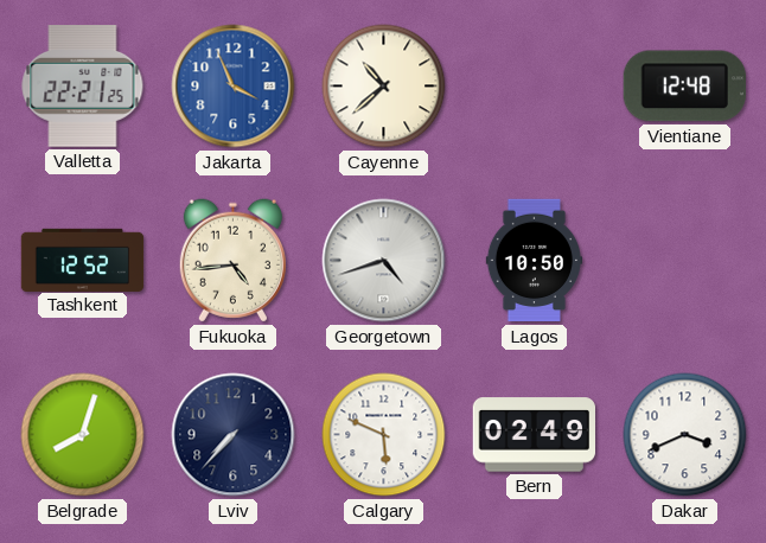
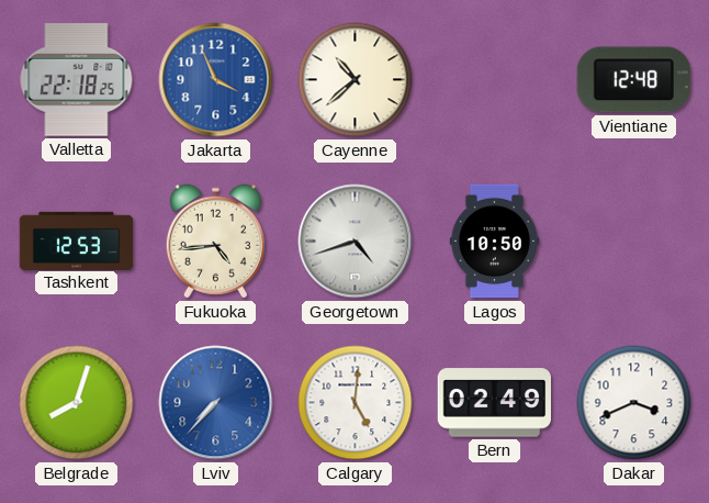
Valletta: 22:21 -> 22:18 (77, 80)
Tashkent: 12:52 -> 12:53 (77, 241)
Lviv dial: navy -> blue (216, 403)
Calgary: 5:49 -> 5:01 (356, 403)
